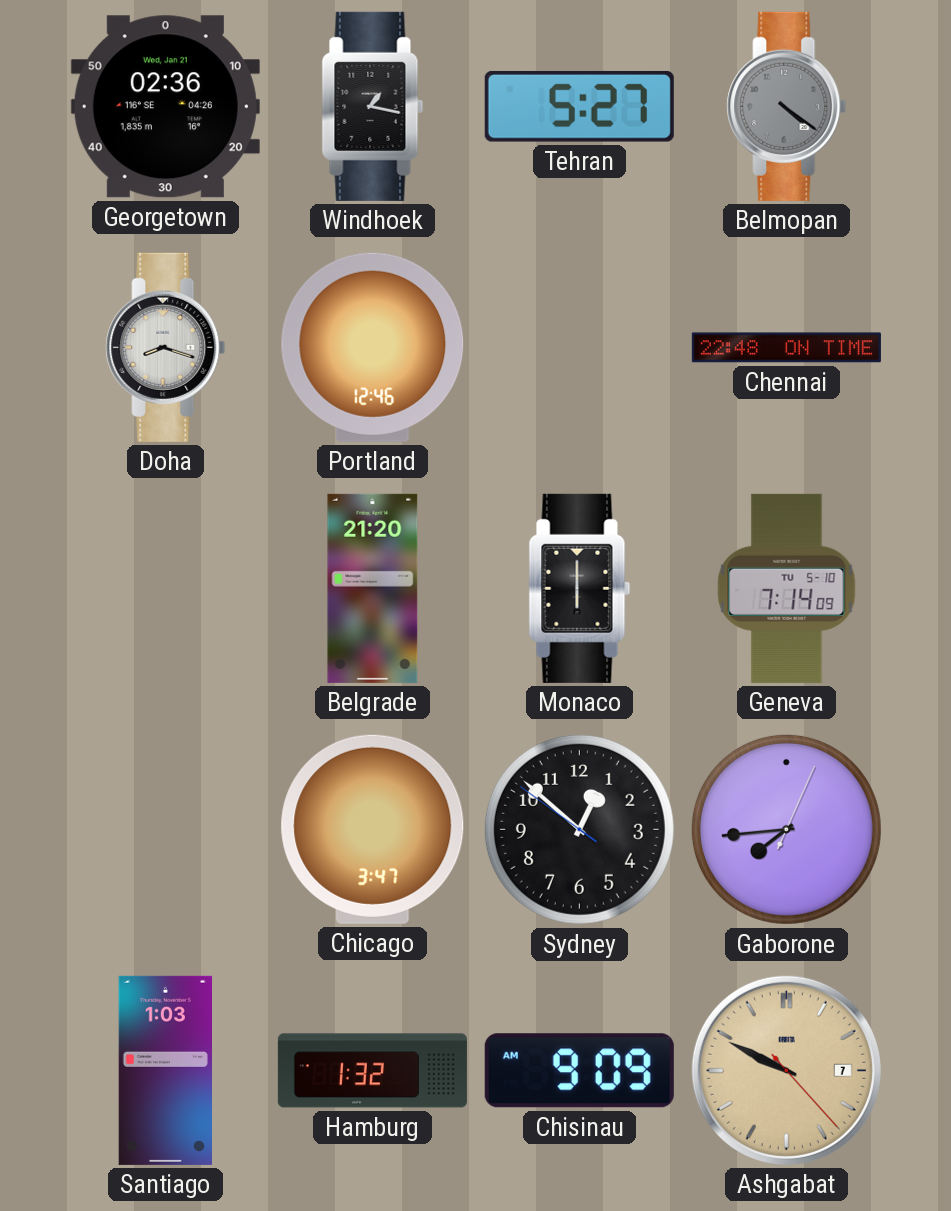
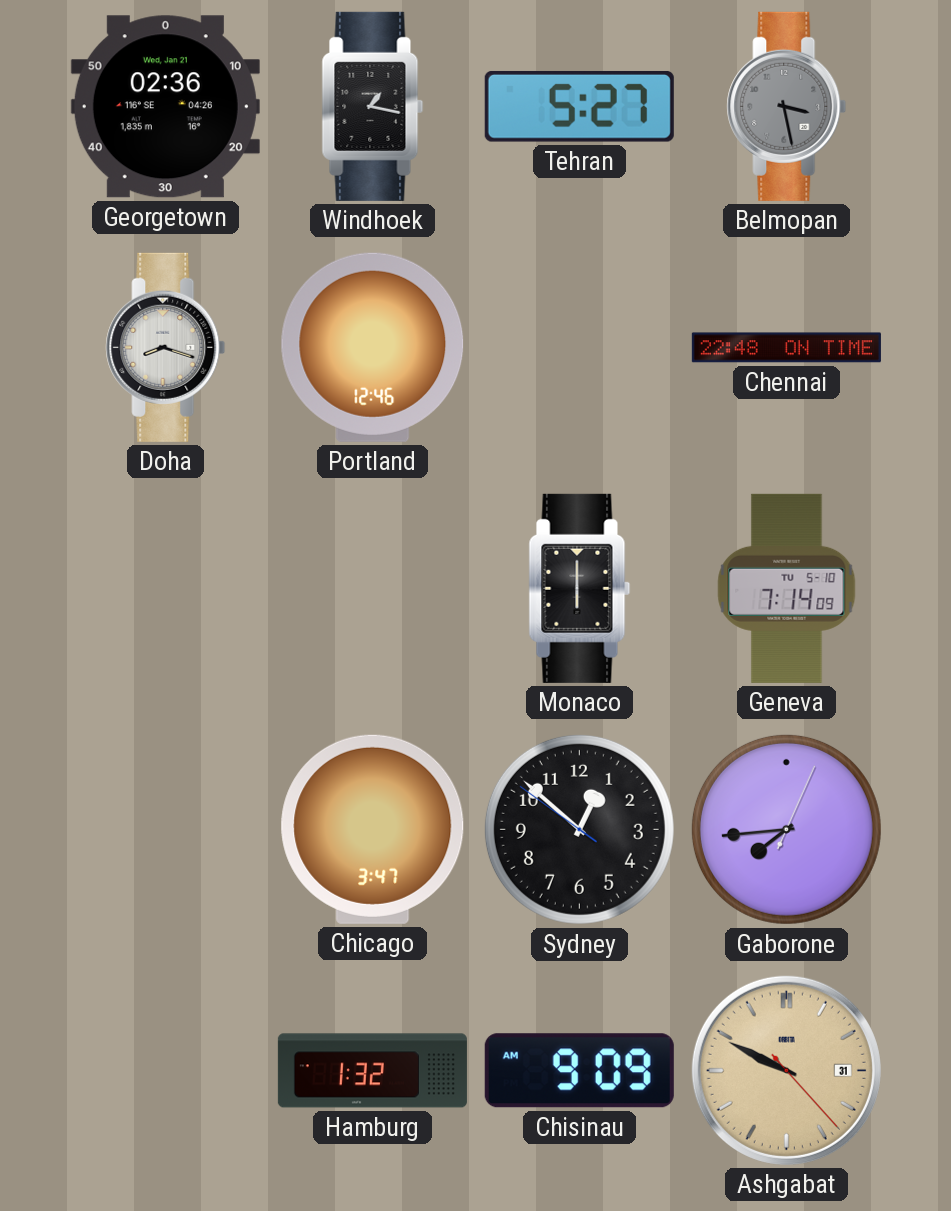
Belmopan: 4:21 -> 3:28 (787, 106)
Belgrade: 21:20 -> none (373, 588)
Santiago: 1:03 -> none (165, 1070)
Ashgabat date: 7 -> 31 (786, 1070)
